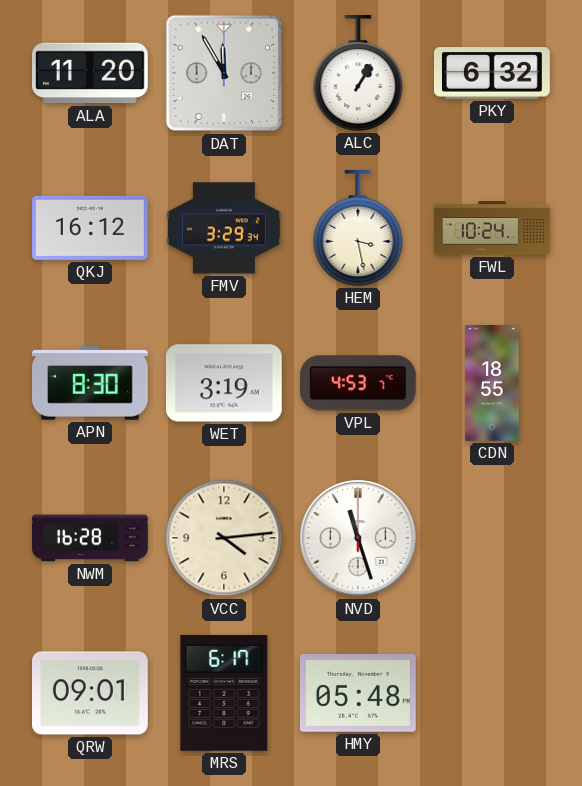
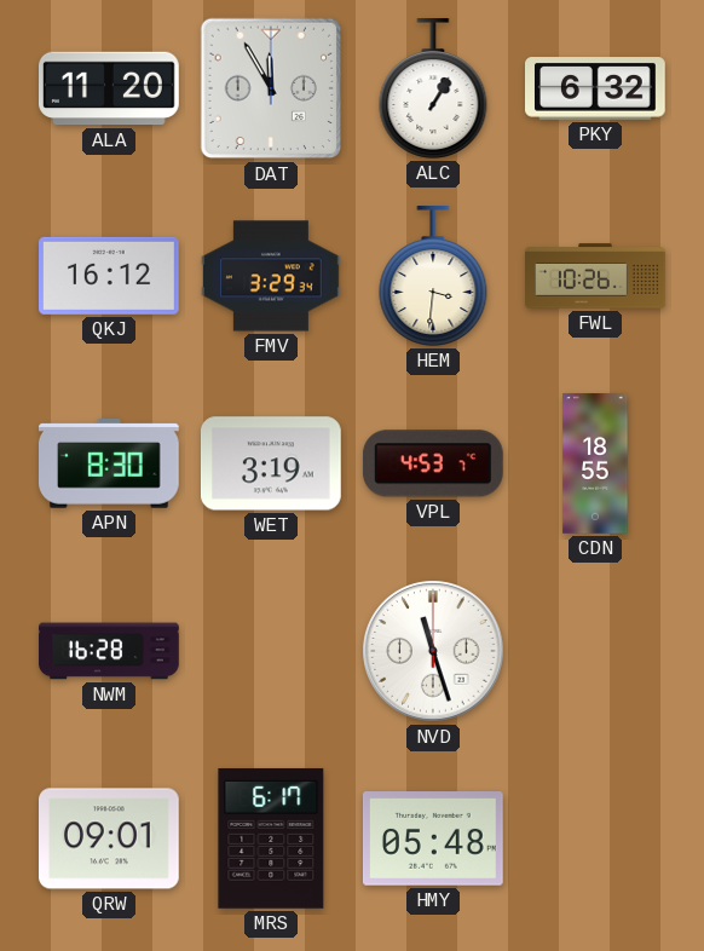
HEM: 3:28 -> 3:31 (433, 277)
FWL: 10:24 -> 10:26 (595, 276)
VCC: 4:14 -> none (224, 538)
